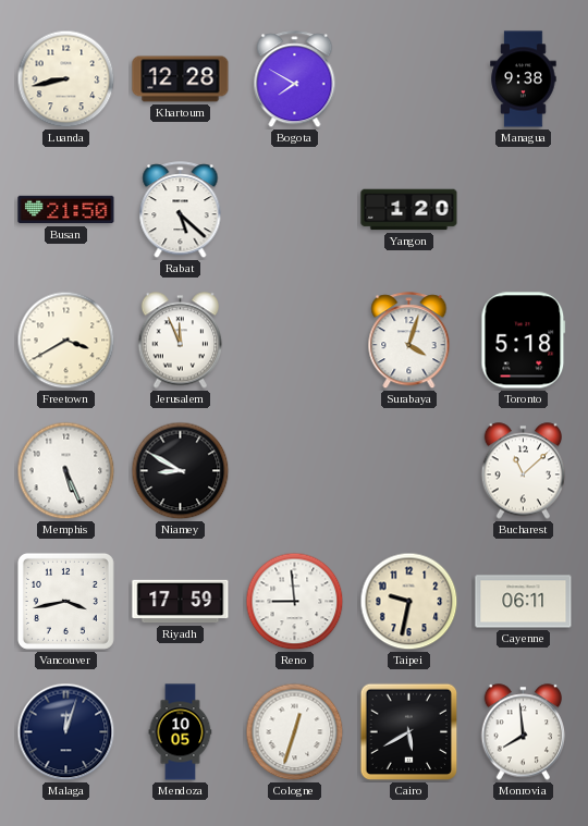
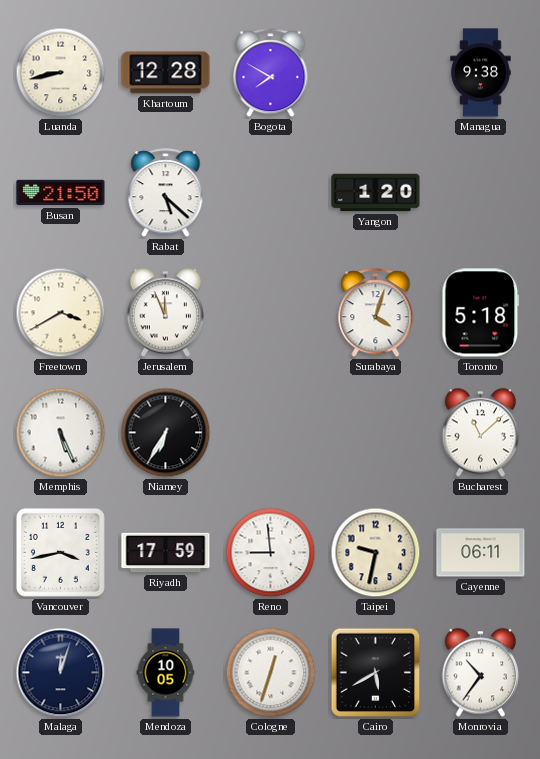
Niamey: 8:50 -> 6:35 (166, 433)
Monrovia: 7:59 -> 10:36 (481, 673)
